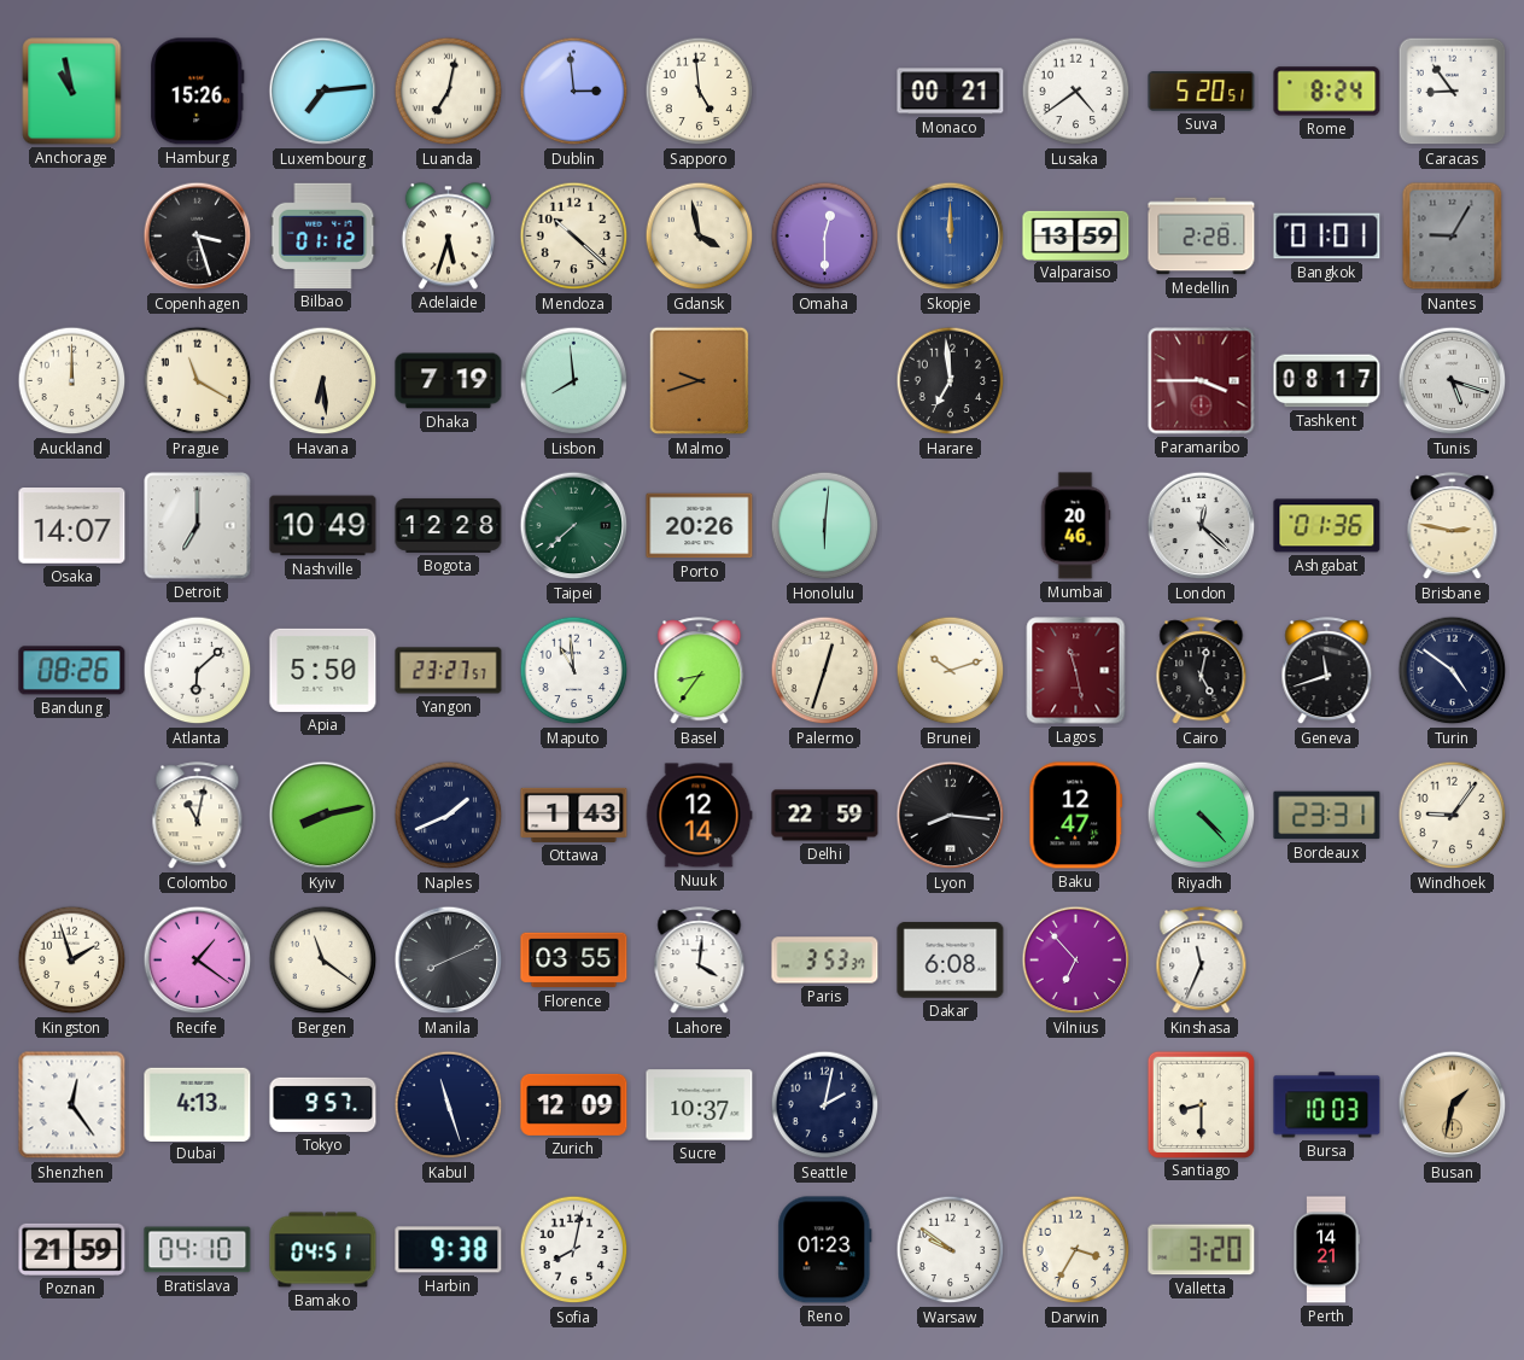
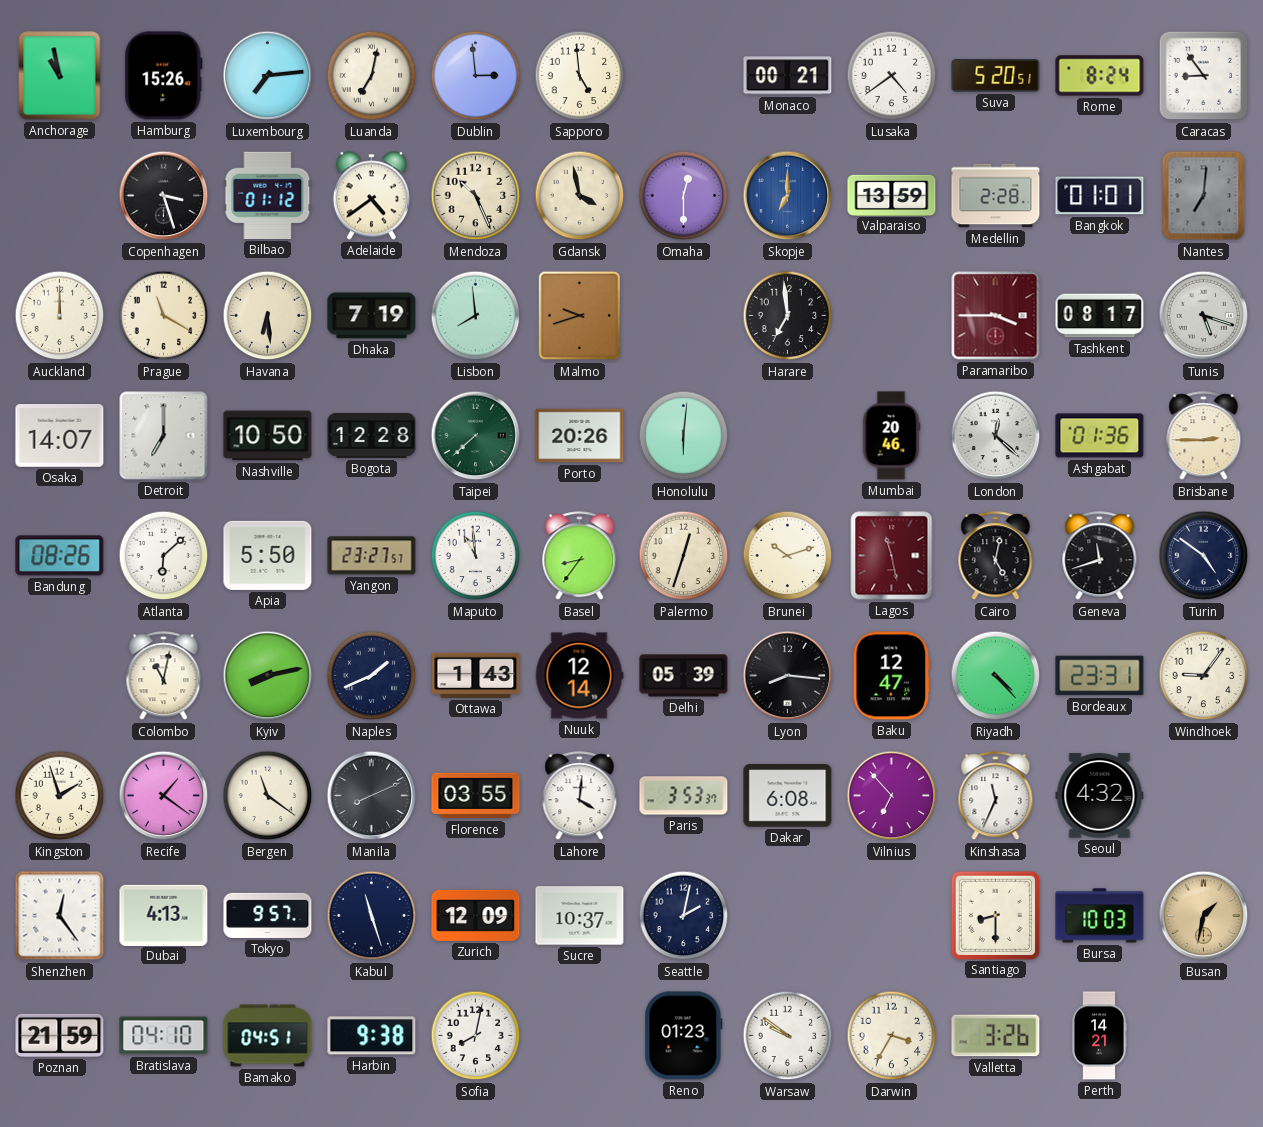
Adelaide: 5:33 -> 4:39 (371, 196)
Mendoza: 10:22 -> 10:26 (476, 196)
Skopje: 12:00 -> 7:00 (788, 196)
Nantes: 9:05 -> 7:01 (1204, 196)
Nashville: 10:49 -> 10:50 (268, 436)
Brisbane: 2:47 -> 2:45 (1204, 436)
Delhi: 22:59 -> 05:39 (684, 676)
Seoul: none -> 4:32 (1100, 796)
Valletta: 3:20 -> 3:26 (996, 1036)
